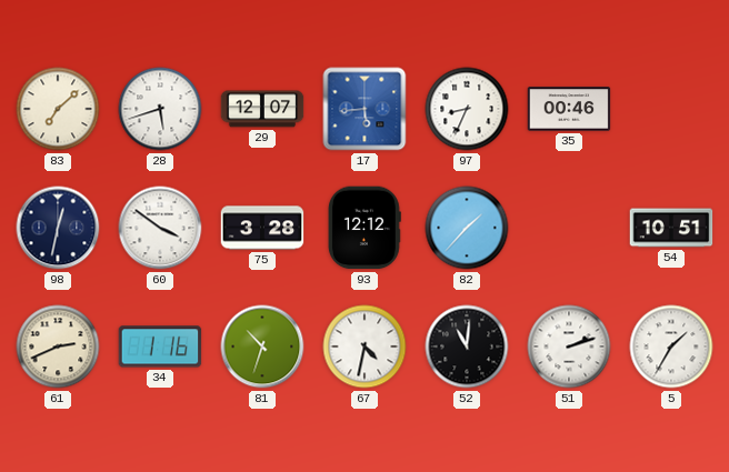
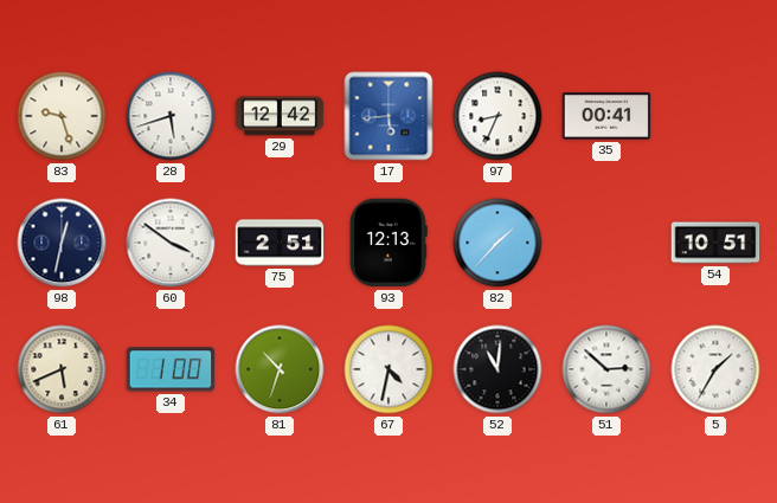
83: 7:08 -> 9:27 (62, 116)
29: 12:07 -> 12:42 (280, 116)
35: 00:46 -> 00:41 (606, 116)
75: 3:28 -> 2:51 (280, 243)
93: 12:12 -> 12:13 (389, 243)
61: 2:41 -> 5:41 (62, 369)
34: 1:16 -> 1:00 (171, 369)
51: 2:12 -> 2:52 (606, 369)
